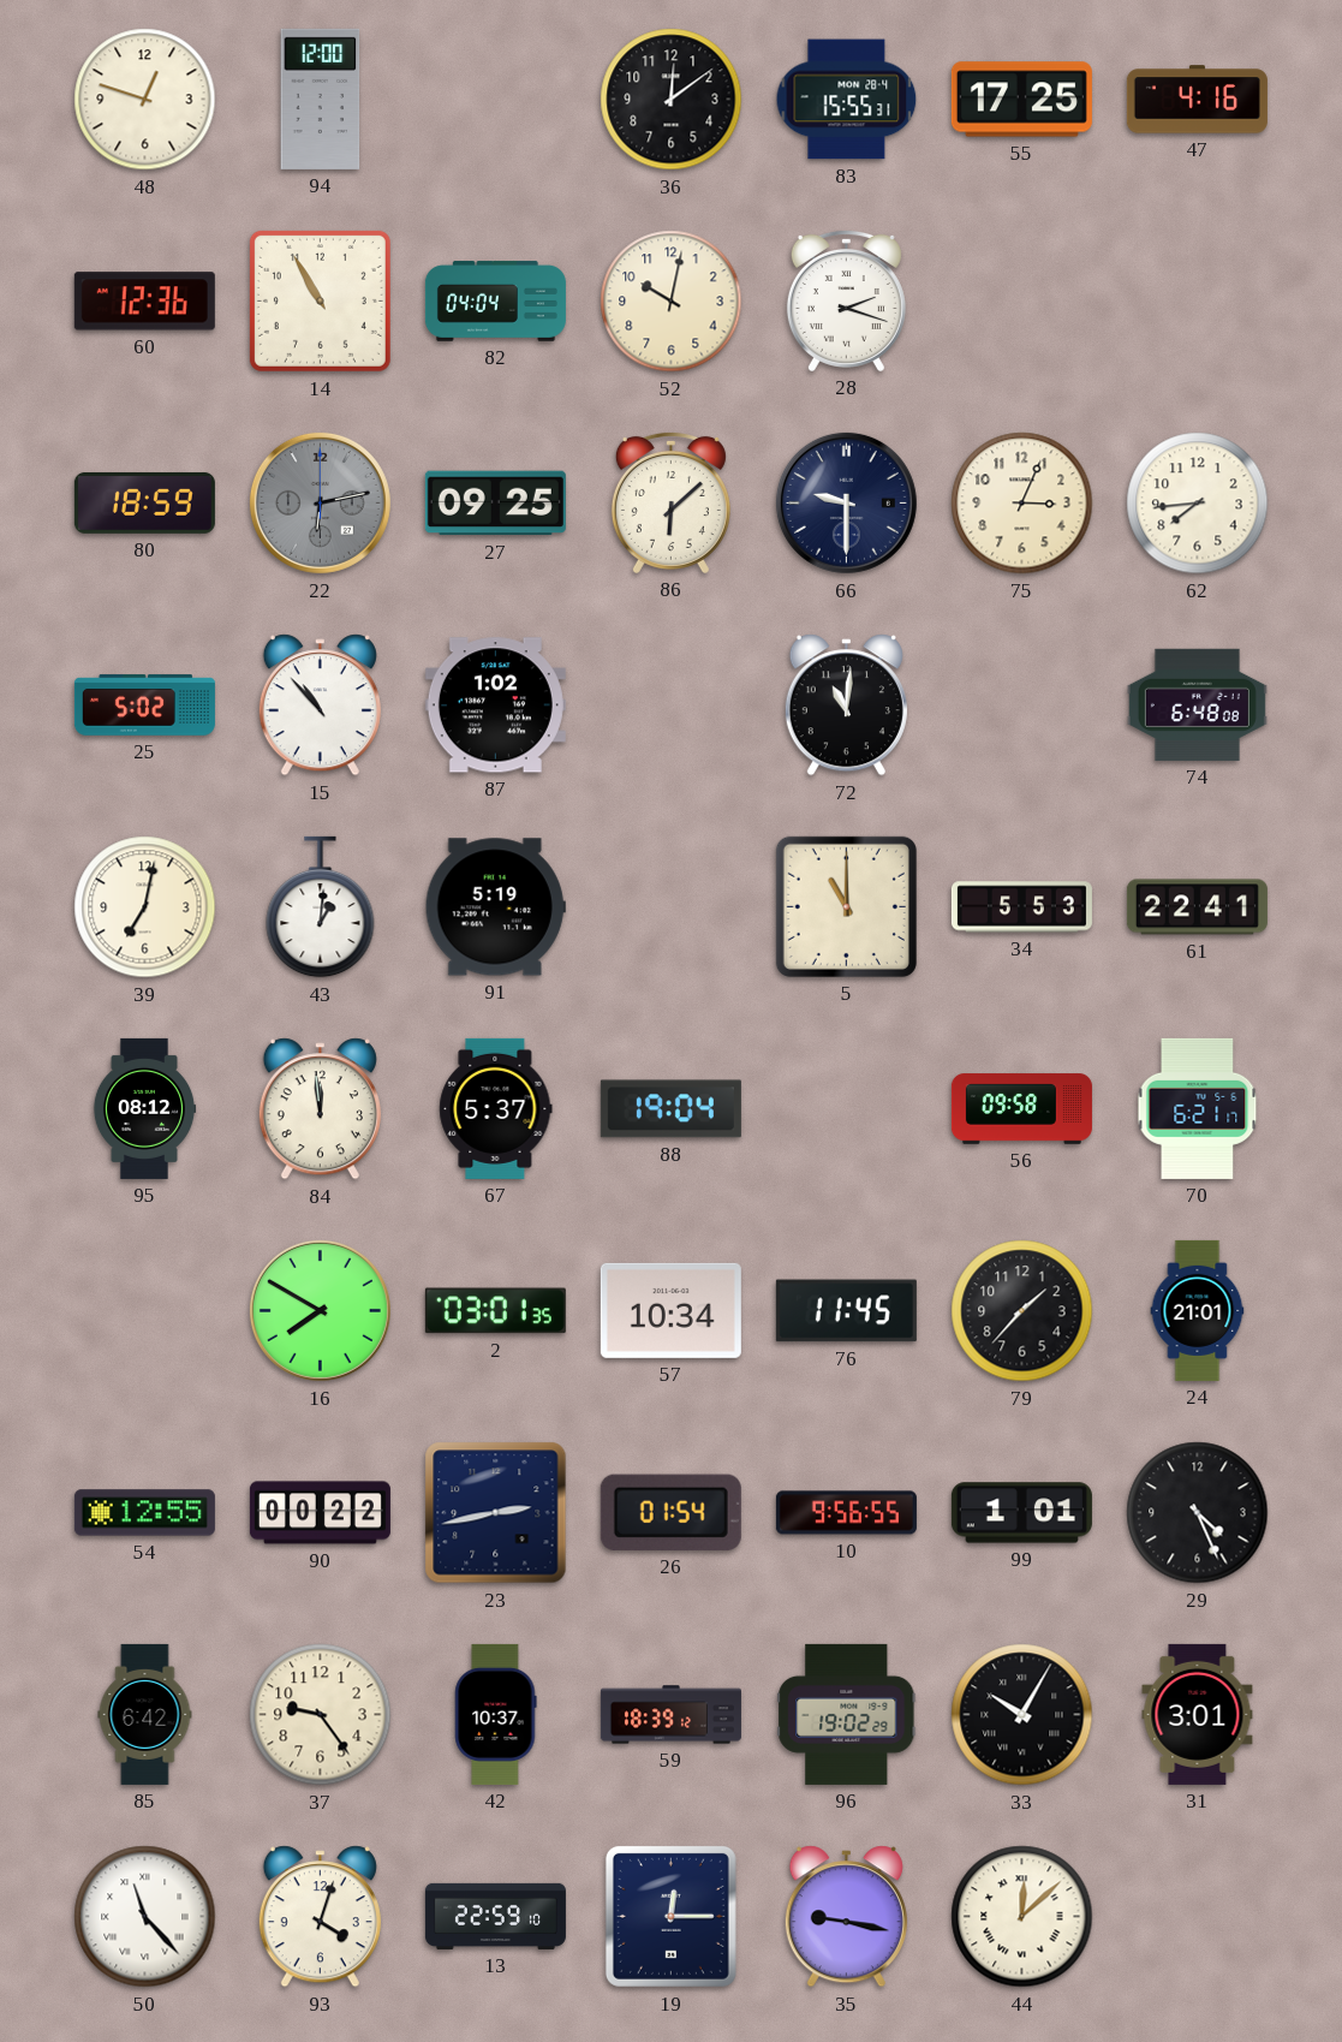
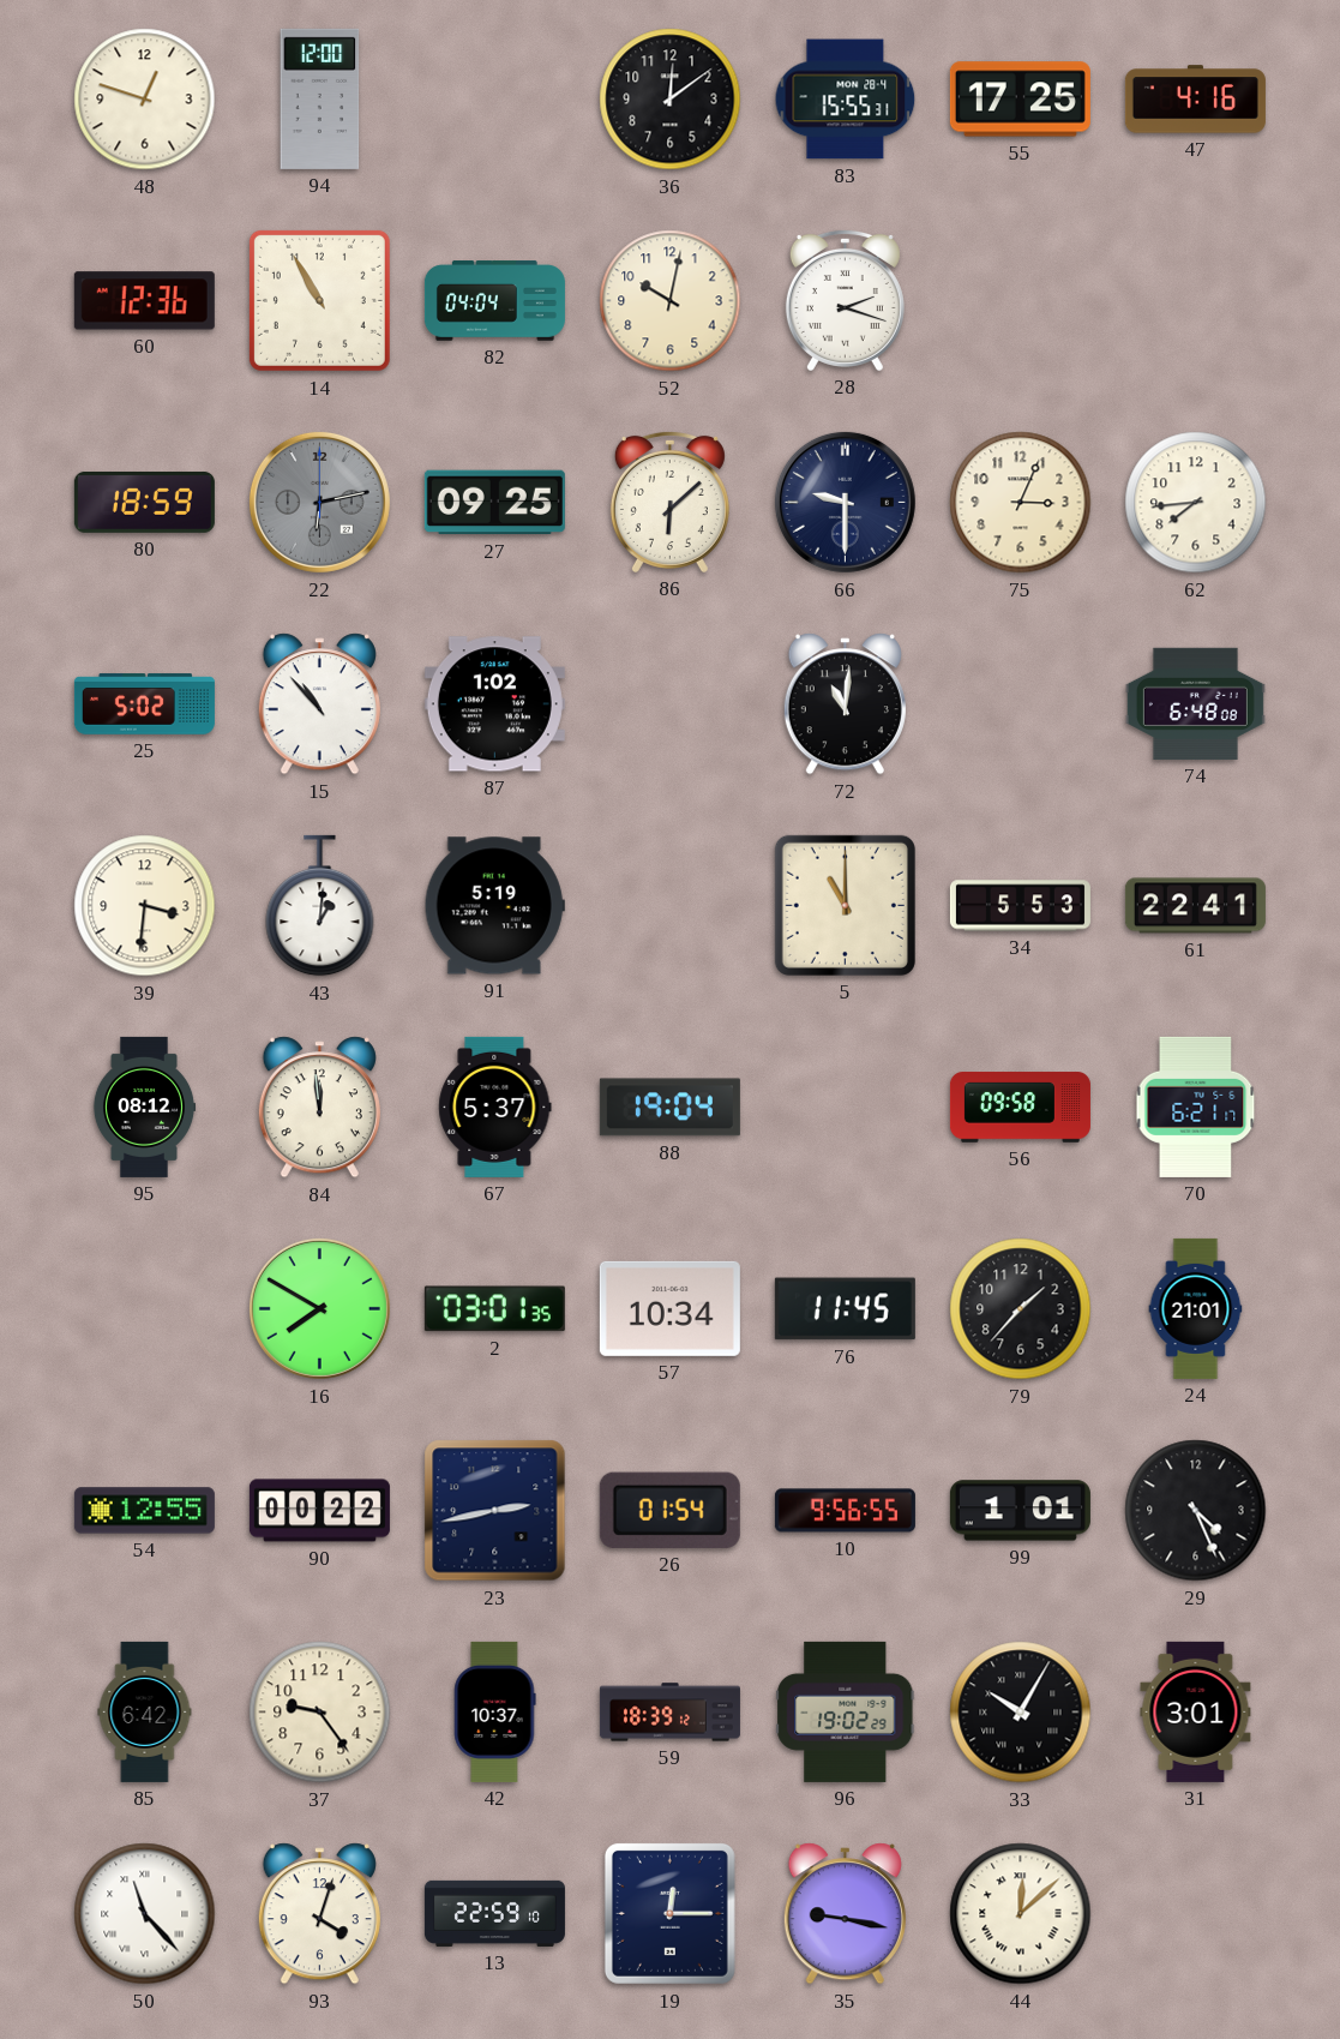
39: 7:02 -> 3:31 (145, 906)
